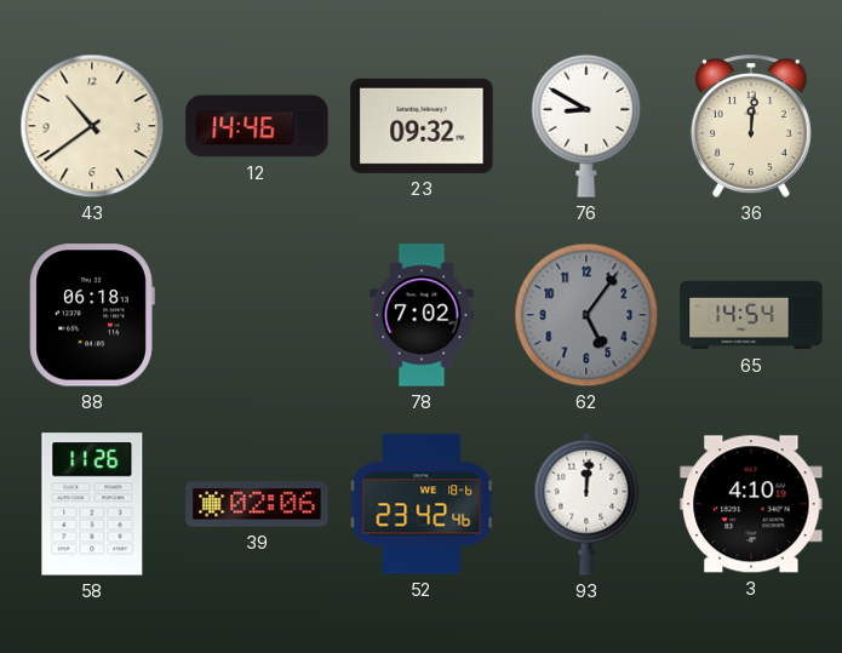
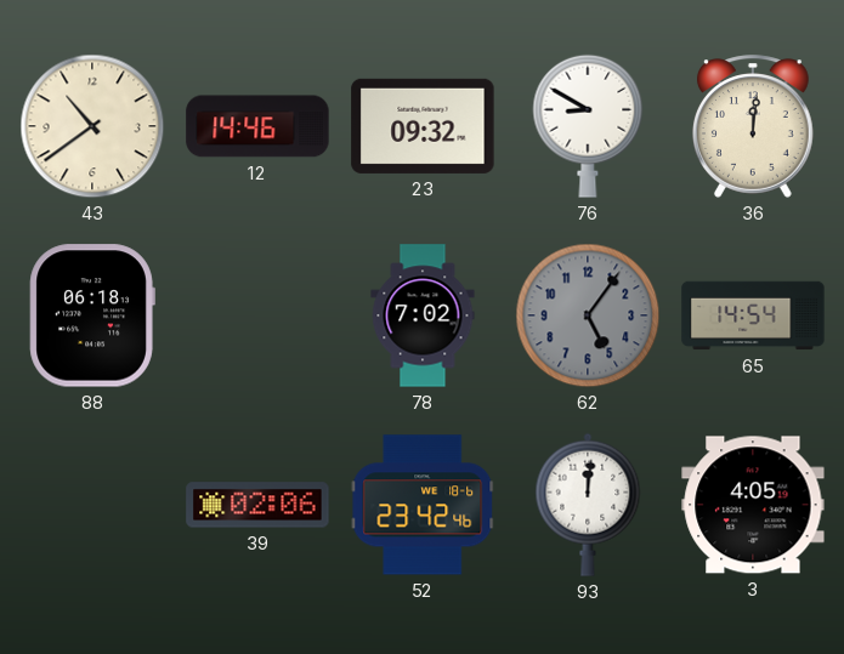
58: 11:26 -> none (92, 504)
3: 4:10 -> 4:05 (753, 505)
